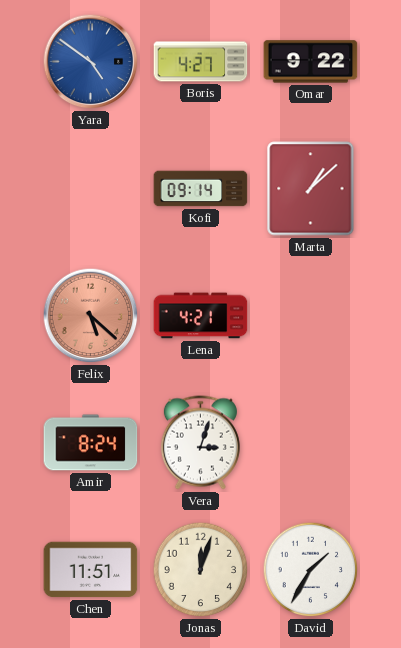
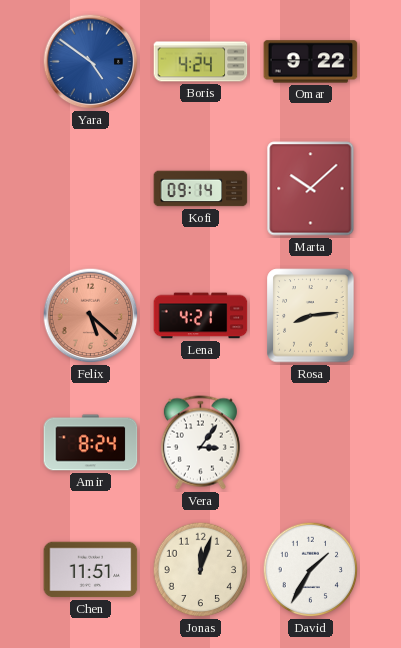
Boris: 4:27 -> 4:24 (201, 62)
Marta: 1:08 -> 10:08 (311, 189)
Rosa: none -> 8:14 (311, 316)
Vera: 3:03 -> 3:06 (200, 443)
